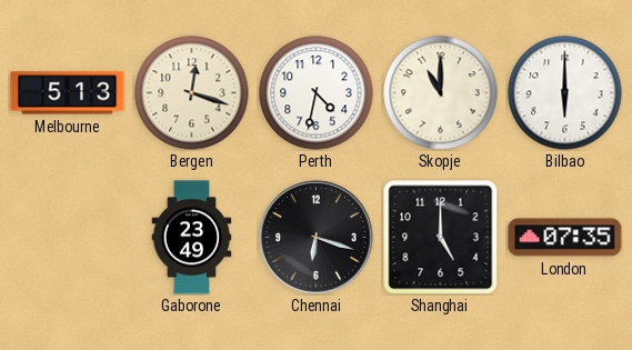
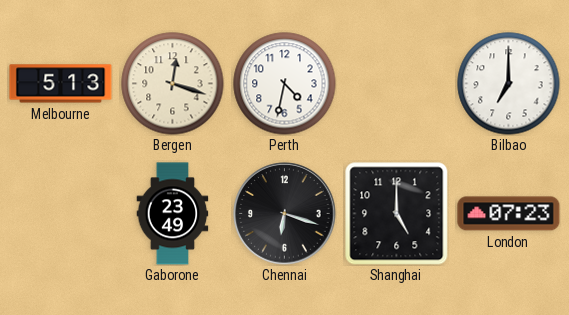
Skopje: 11:00 -> none (441, 93)
Bilbao: 6:00 -> 7:00 (509, 84)
London: 07:35 -> 07:23 (509, 214)
